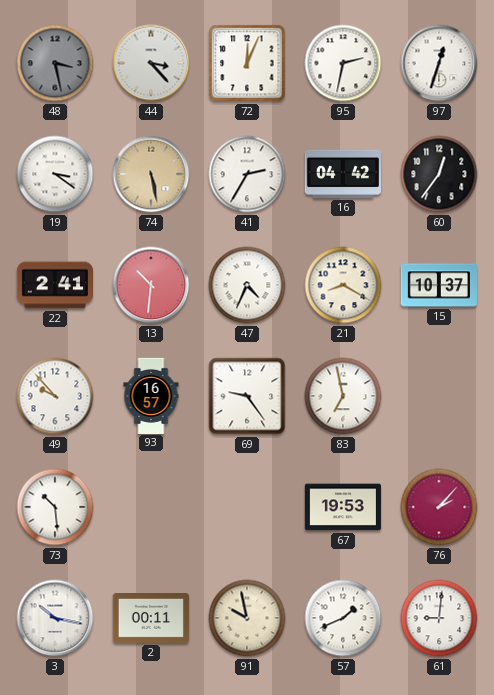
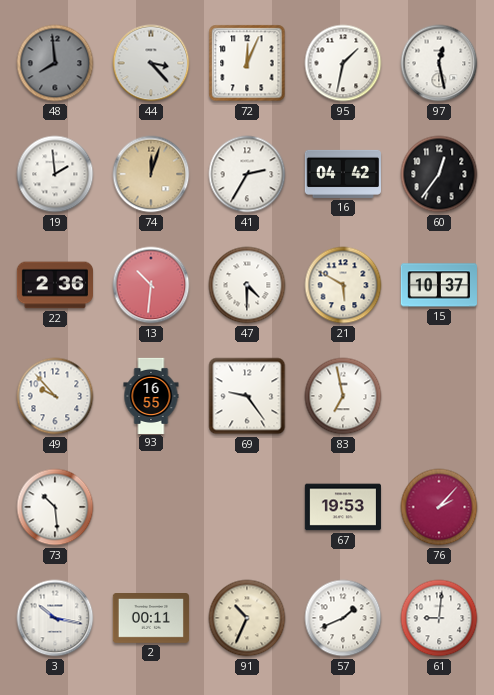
48: 3:28 -> 7:59 (55, 63)
95: 2:32 -> 1:32 (343, 63)
97: 12:33 -> 12:28 (439, 63)
19: 3:21 -> 1:59 (55, 174)
74: 5:28 -> 12:03 (151, 174)
22: 2:41 -> 2:36 (54, 285)
47: 4:34 -> 4:30 (247, 285)
21: 8:20 -> 5:50 (343, 285)
93: 16:57 -> 16:55 (151, 395)
91: 9:58 -> 10:34 (247, 618)
